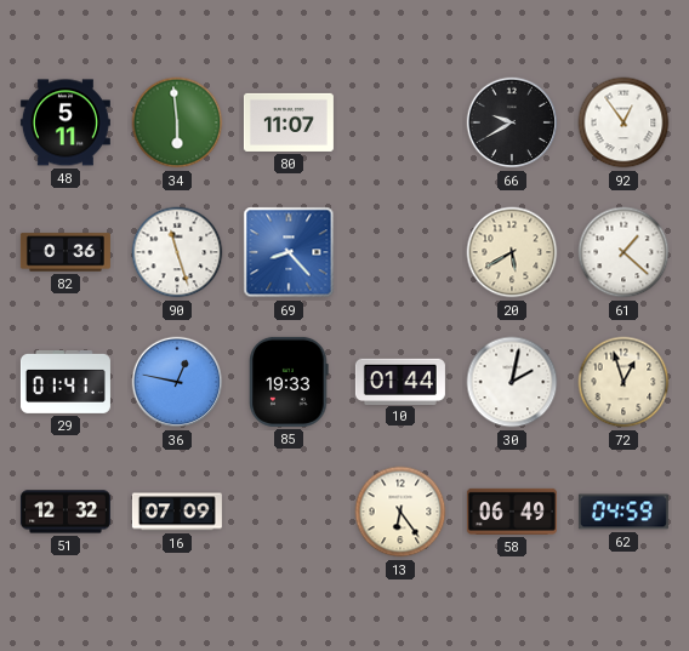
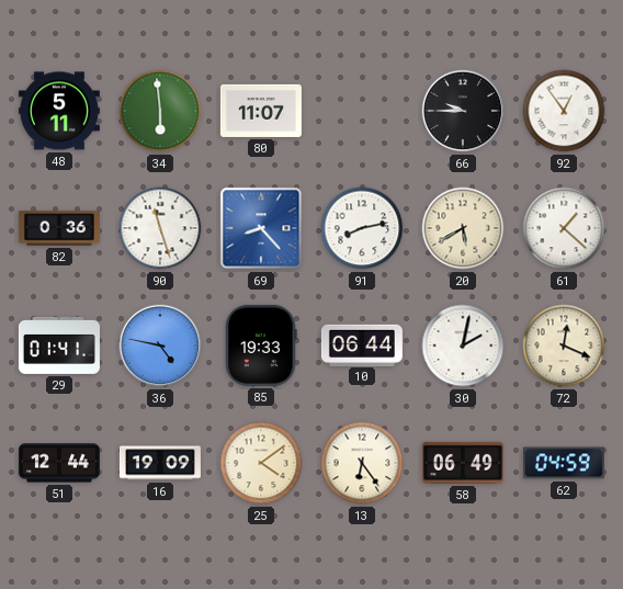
66: 9:40 -> 9:45 (463, 111)
91: none -> 8:13 (362, 228)
36: 12:47 -> 4:47 (160, 346)
10: 01:44 -> 06:44 (362, 344)
72: 12:57 -> 12:19 (564, 346)
51: 12:32 -> 12:44 (59, 463)
16: 07:09 -> 19:09 (160, 463)
25: none -> 4:09 (261, 463)
